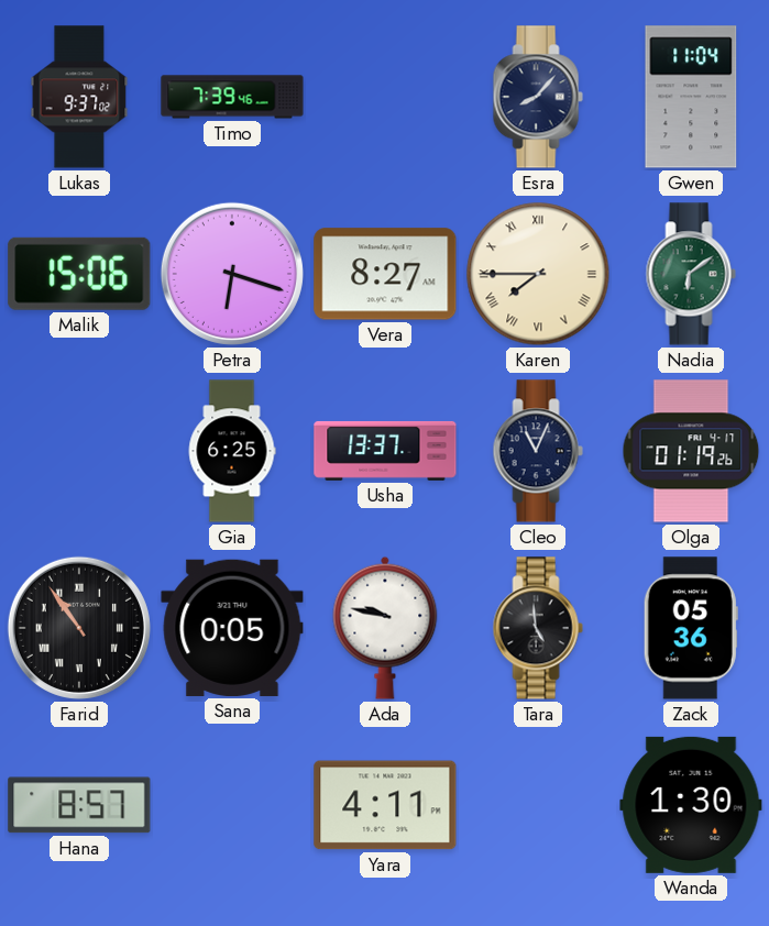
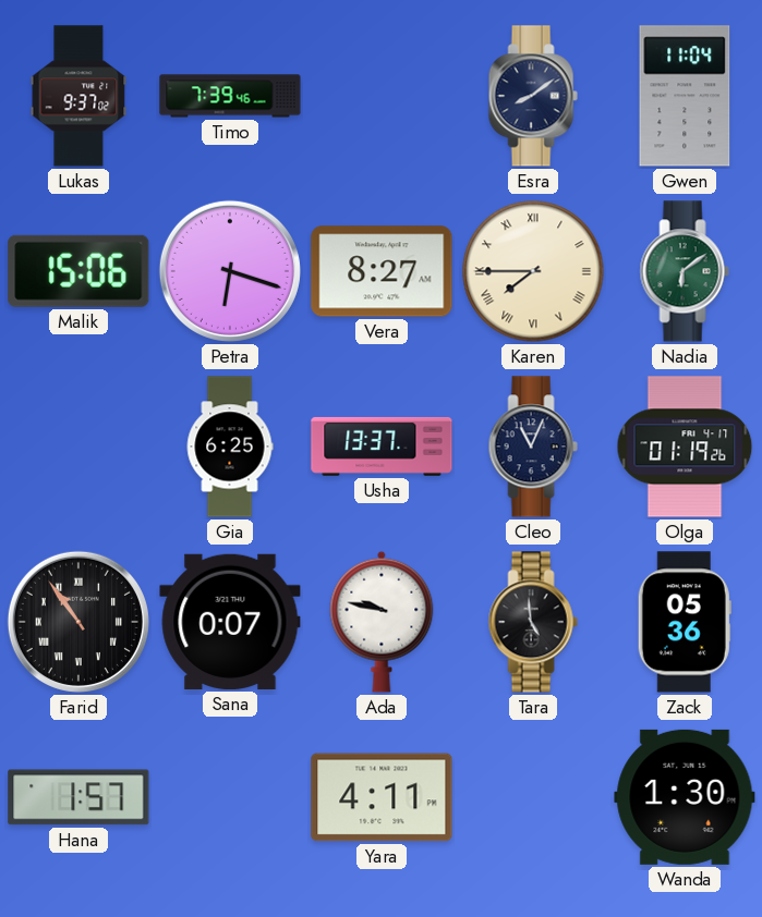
Esra: 8:07 -> 8:09 (533, 96)
Sana: 0:05 -> 0:07 (230, 622)
Hana: 8:57 -> 1:57 (78, 797)
